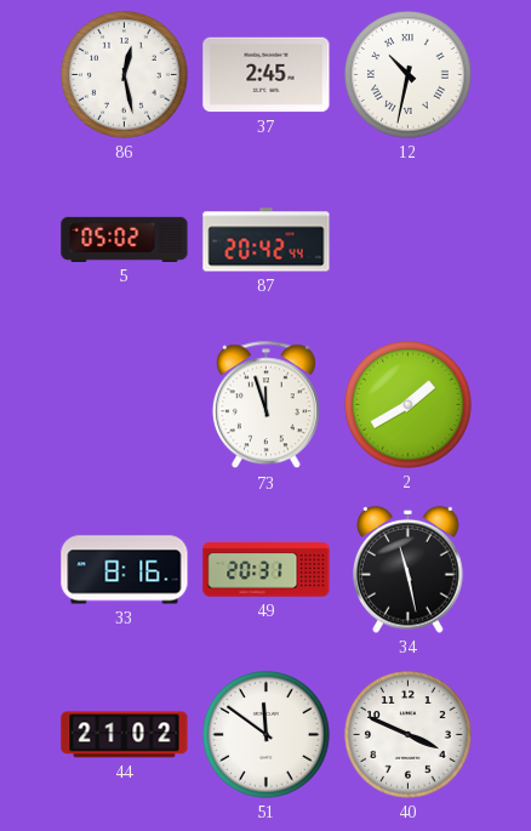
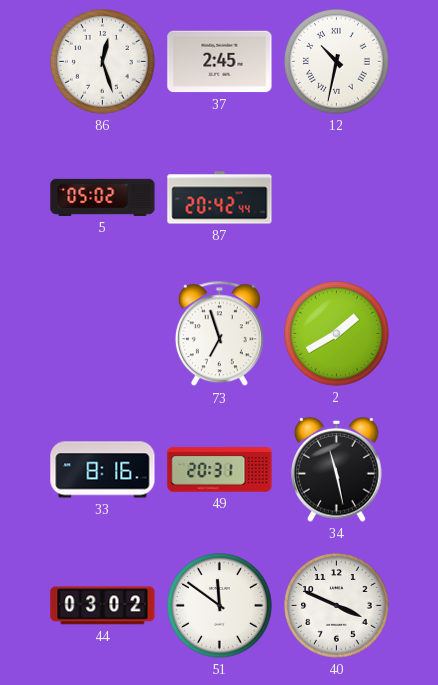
86: 12:28 -> 12:27 (103, 62)
73: 11:57 -> 6:57 (219, 334)
44: 21:02 -> 03:02 (103, 606)
